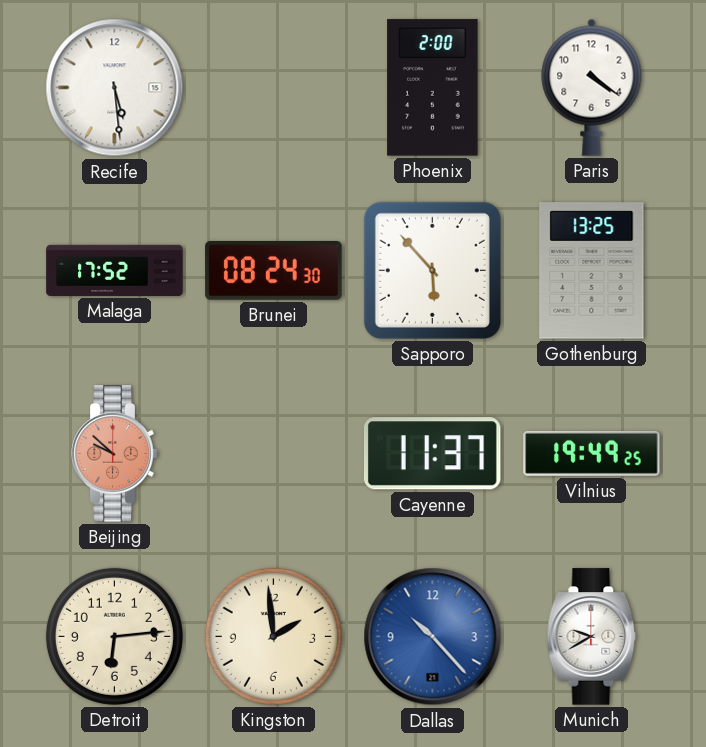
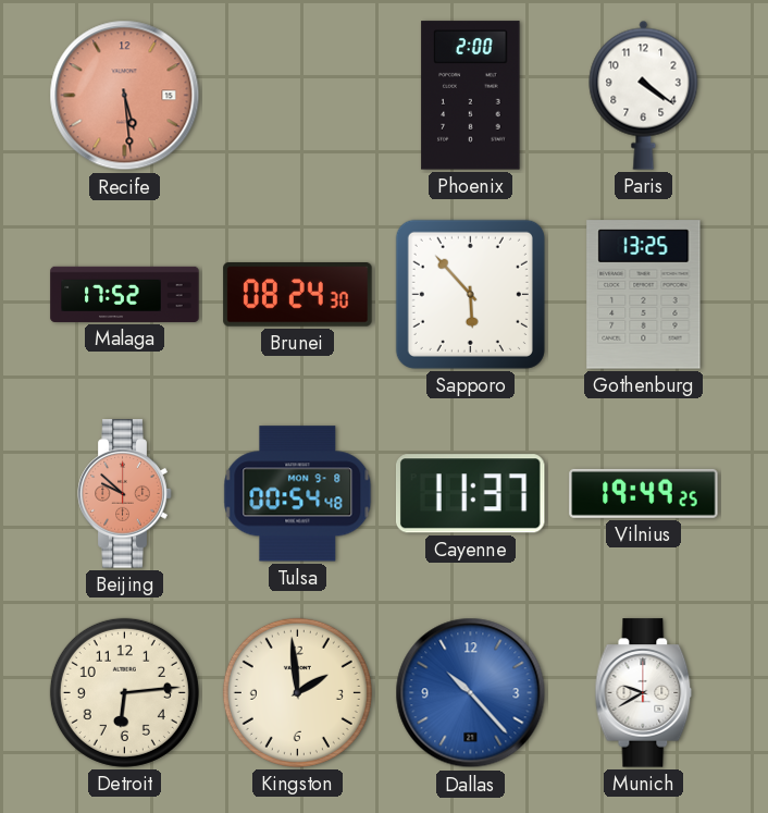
Recife dial: white -> salmon (125, 96)
Tulsa: none -> 00:54 (298, 494)
